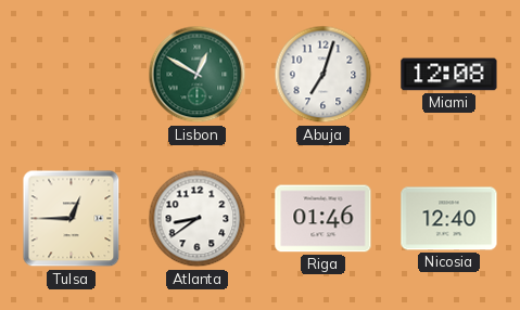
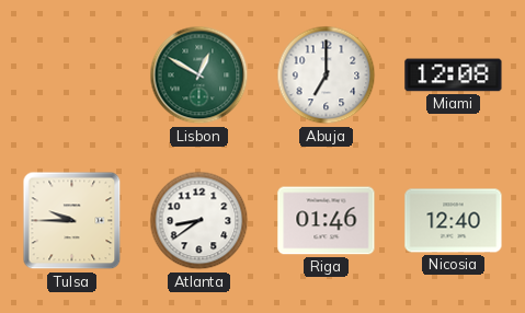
Abuja: 7:03 -> 7:00 (327, 76)
Tulsa: 12:45 -> 9:45 (72, 221)
